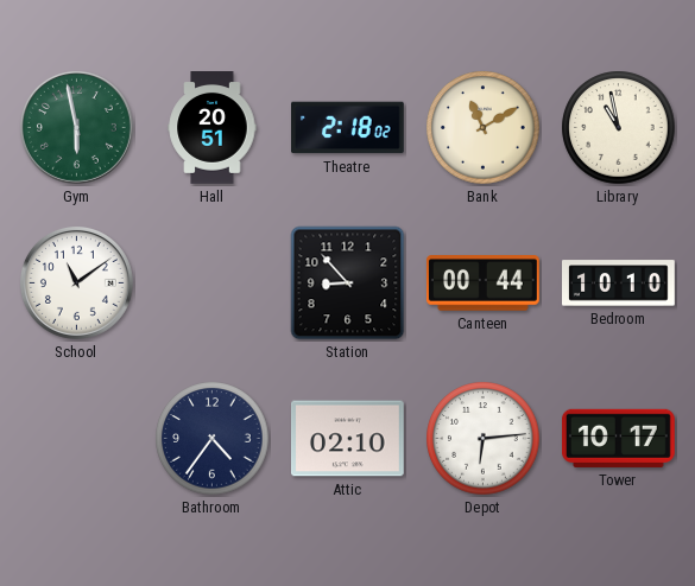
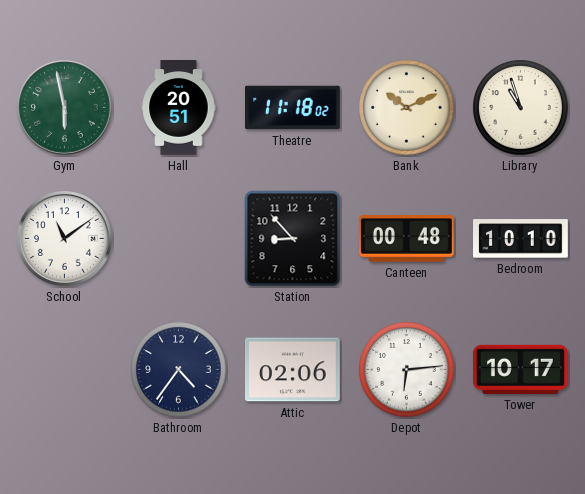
Theatre: 2:18 -> 11:18 (293, 108)
Bank: 11:10 -> 10:11 (407, 108)
Library: 10:58 -> 10:57 (521, 108)
Canteen: 00:44 -> 00:48 (406, 239)
Attic: 02:10 -> 02:06 (293, 370)
